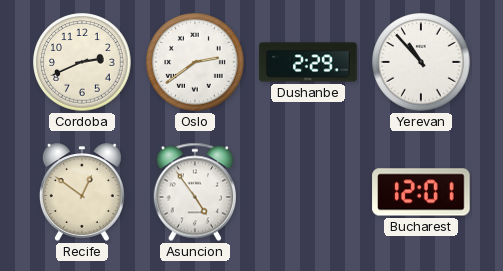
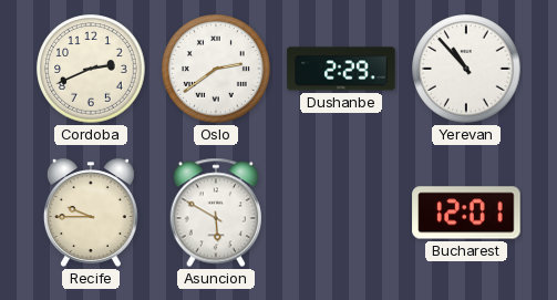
Recife: 12:51 -> 9:45 (91, 213)
Asuncion: 4:54 -> 5:50 (215, 213)
